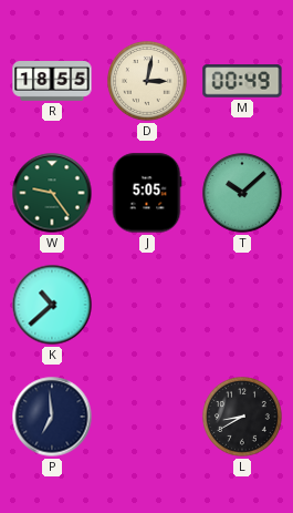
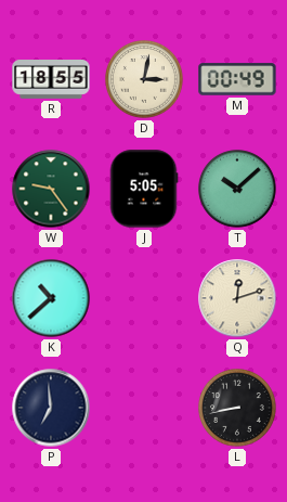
Q: none -> 12:12 (237, 298)
L: 8:40 -> 8:43 (238, 409)
